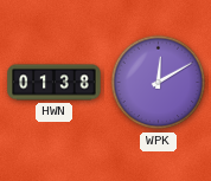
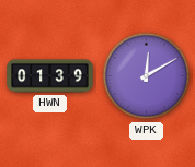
HWN: 01:38 -> 01:39 (50, 76)
